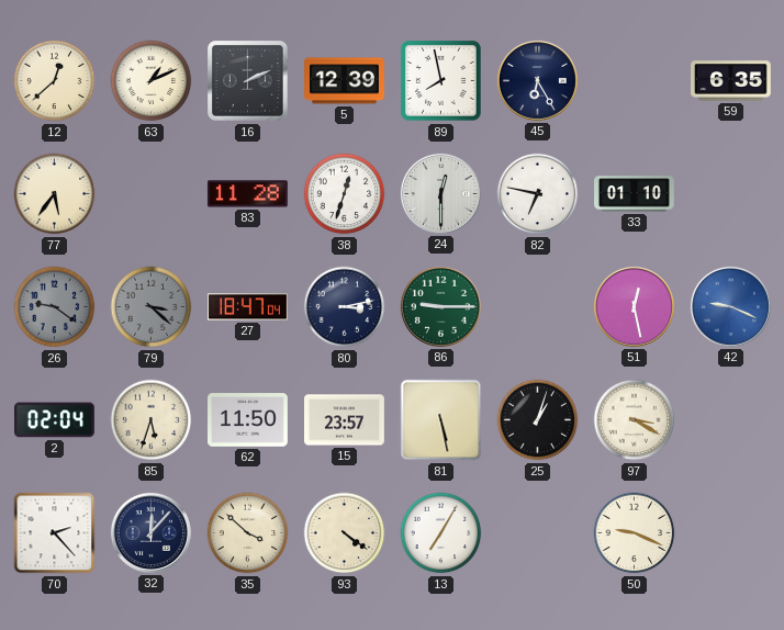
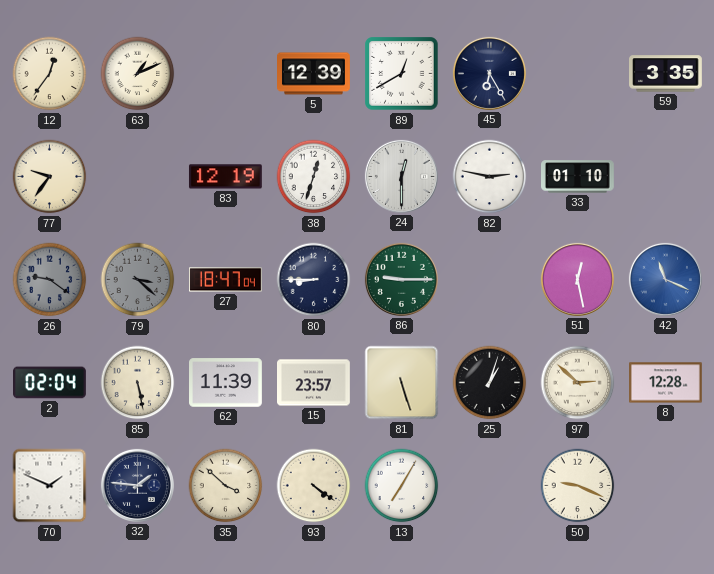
12: 12:38 -> 12:36 (50, 74)
16: 2:11 -> none (248, 81)
89: 7:58 -> 12:40 (402, 74)
59: 6:35 -> 3:35 (666, 74)
77: 5:36 -> 9:36 (50, 177)
83: 11:28 -> 12:19 (225, 177)
82: 6:47 -> 2:47 (490, 177)
80: 3:13 -> 8:45 (314, 280)
42: 9:19 -> 11:19 (665, 279)
85: 5:33 -> 5:28 (138, 383)
62: 11:50 -> 11:39 (226, 383)
81: 5:28 -> 5:27 (402, 383)
97: 3:20 -> 2:52 (578, 383)
8: none -> 12:28 (666, 383)
70: 2:23 -> 1:49 (50, 486)
32: 12:07 -> 1:46 (137, 485)
